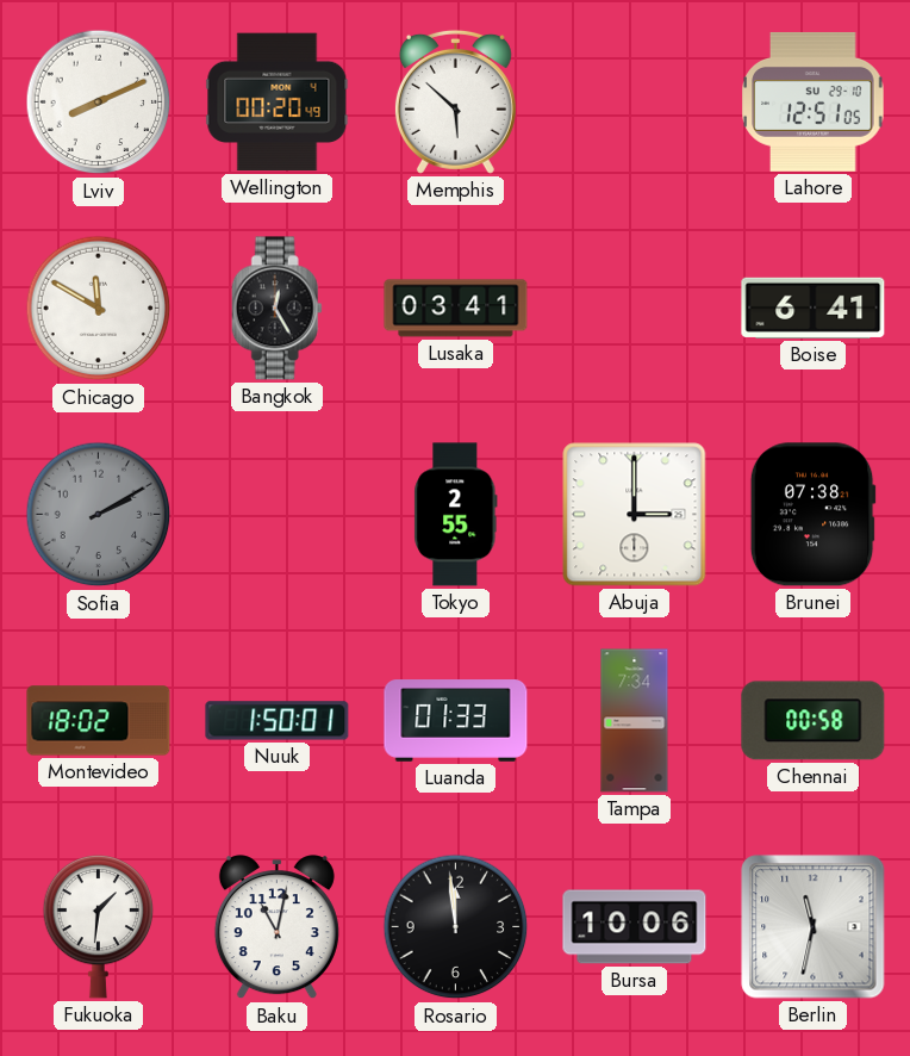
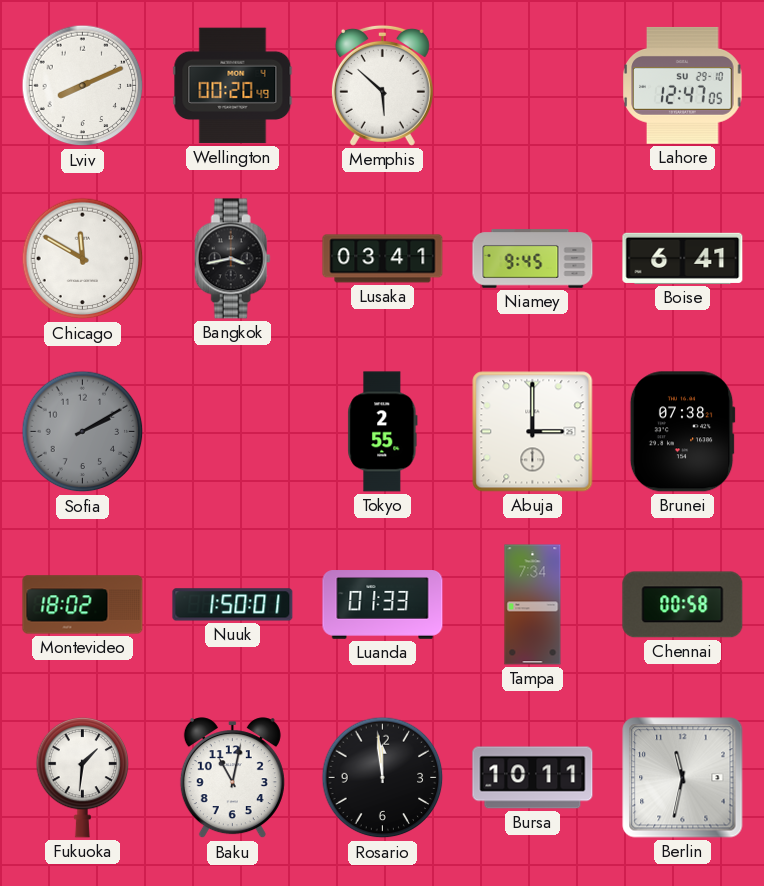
Lahore: 12:51 -> 12:47 (683, 86)
Bangkok: 12:25 -> 3:43 (232, 259)
Niamey: none -> 9:45 (533, 259)
Bursa: 10:06 -> 10:11 (533, 778)
